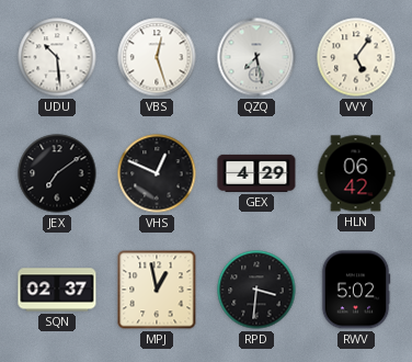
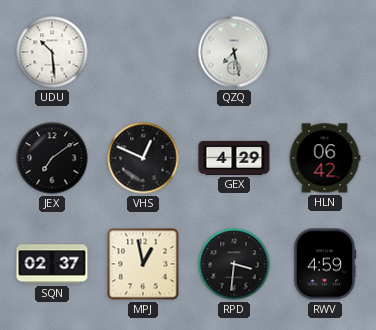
VBS: 12:27 -> none (157, 57)
VVY: 5:06 -> none (356, 57)
RWV: 5:02 -> 4:59 (325, 264)
